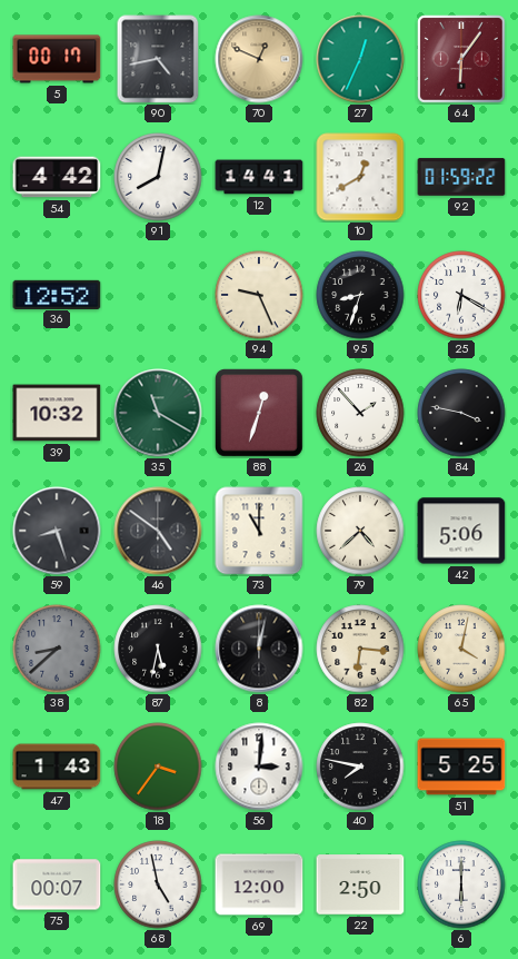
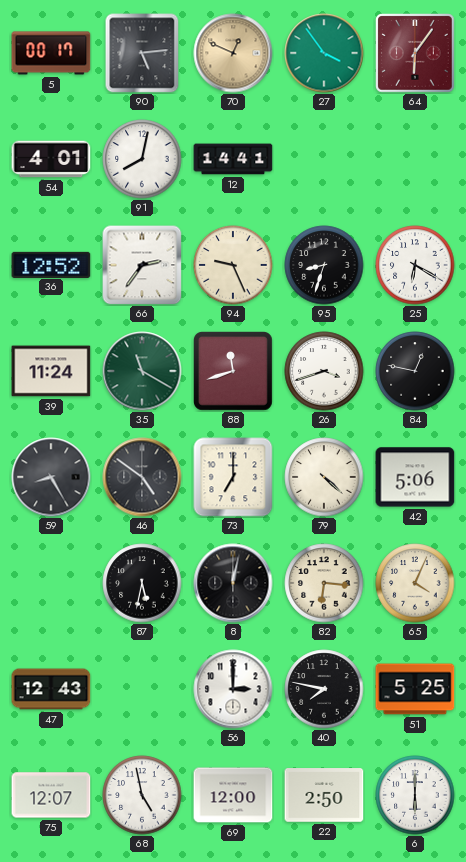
90: 4:43 -> 5:14 (142, 53)
27: 12:34 -> 3:54 (324, 53)
54: 4:42 -> 4:01 (51, 159)
10: 12:40 -> none (360, 177)
92: 01:59 -> none (461, 177)
66: none -> 2:36 (142, 265)
39: 10:32 -> 11:24 (51, 371)
88: 12:33 -> 11:42 (234, 372)
26: 1:53 -> 3:42 (324, 371)
84: 3:47 -> 12:47 (415, 371)
59: 8:27 -> 8:25 (51, 477)
73: 11:00 -> 7:00 (233, 477)
79: 4:38 -> 4:22 (324, 477)
38: 8:38 -> none (57, 649)
65: 4:02 -> 4:04 (415, 583)
47: 1:43 -> 12:43 (51, 689)
18: 3:36 -> none (158, 767)
56: 3:01 -> 3:00 (233, 689)
75: 00:07 -> 12:07 (51, 795)
